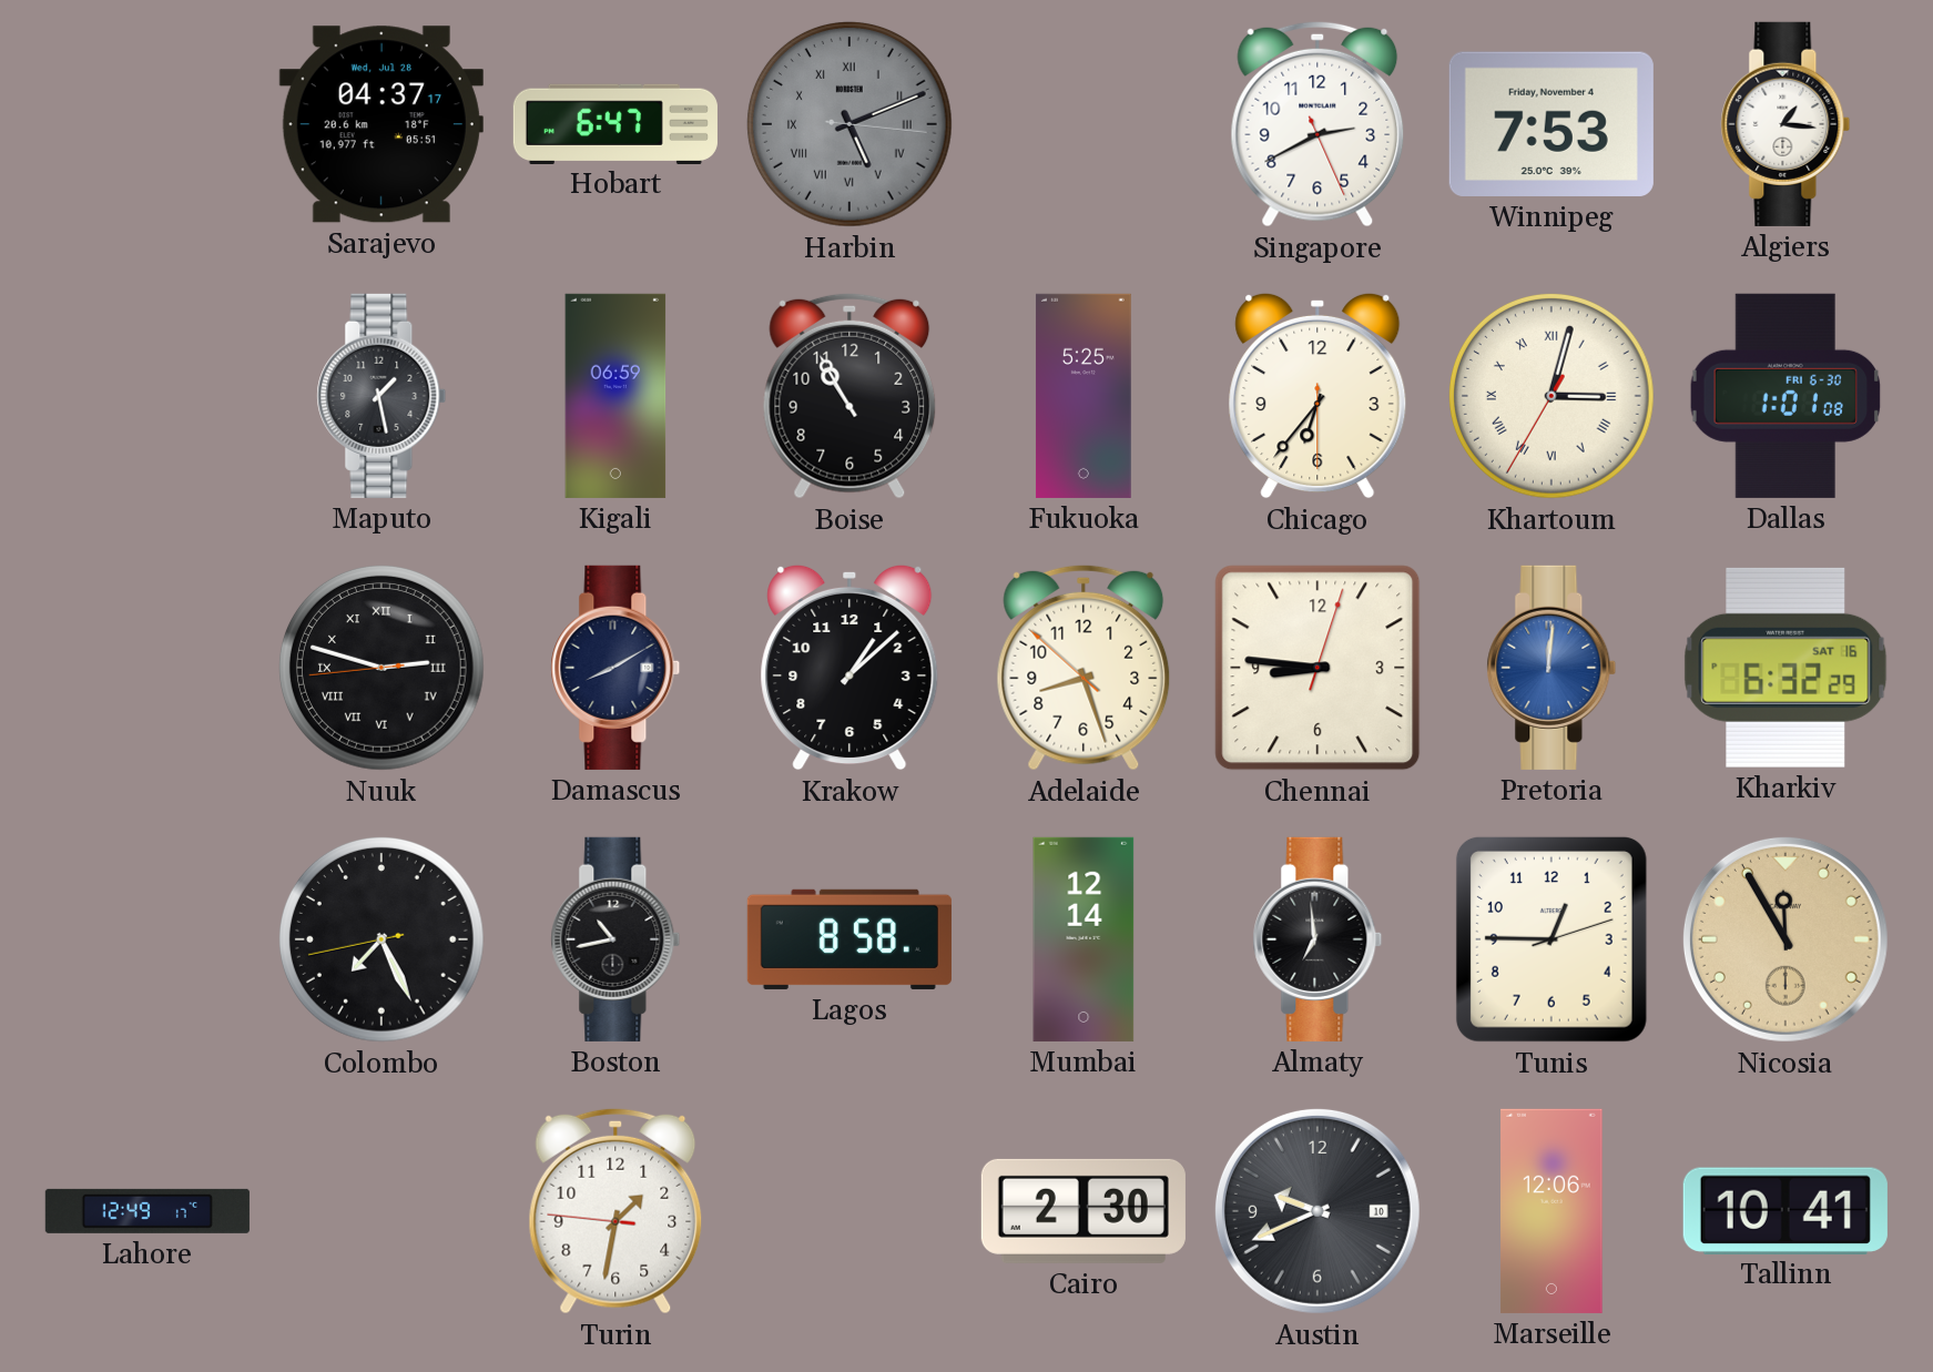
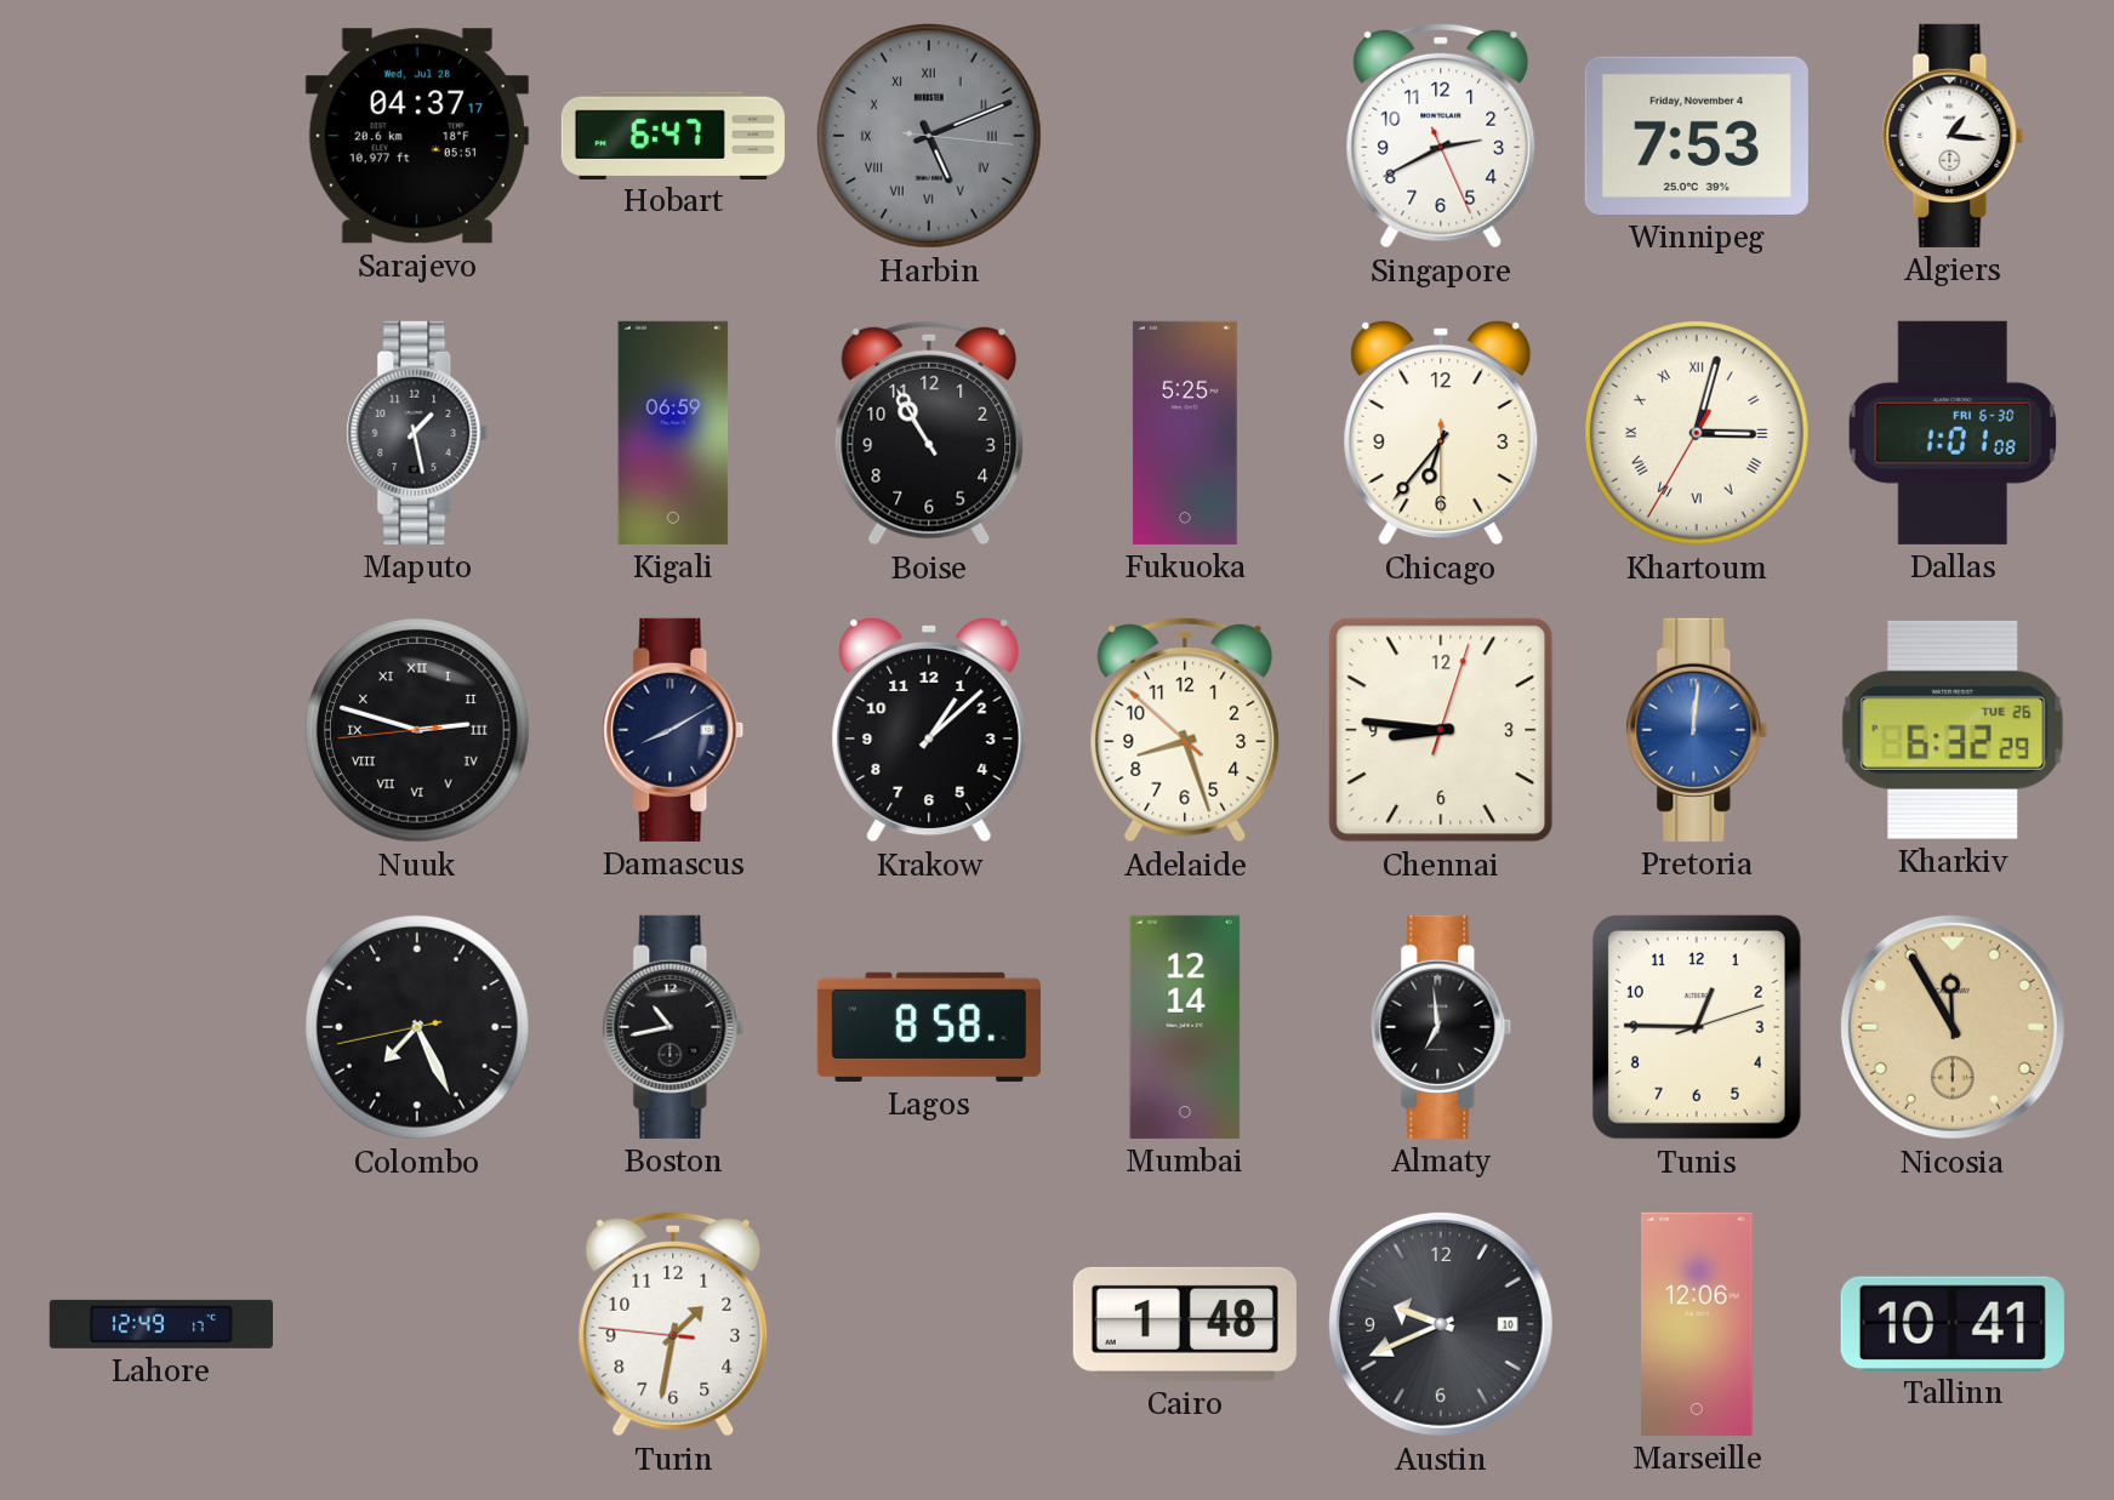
Kharkiv date: SAT 16 -> TUE 26 (1953, 730)
Cairo: 2:30 -> 1:48 (1185, 1324)
